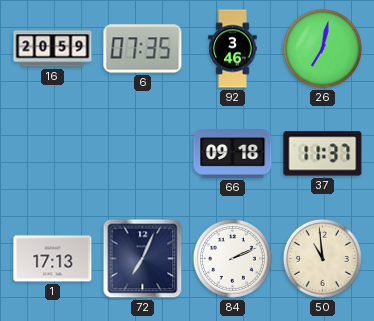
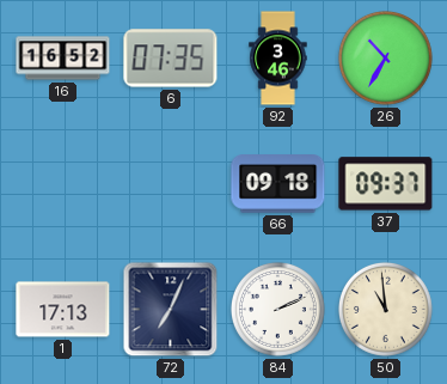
16: 20:59 -> 16:52 (63, 59)
26: 7:02 -> 10:35 (385, 57)
37: 11:37 -> 09:37 (386, 184)
